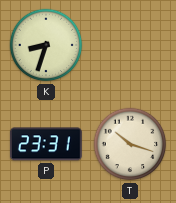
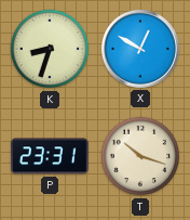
X: none -> 12:50 (140, 49)
